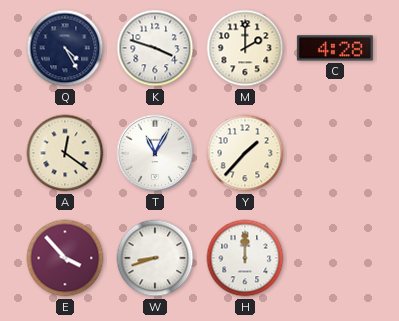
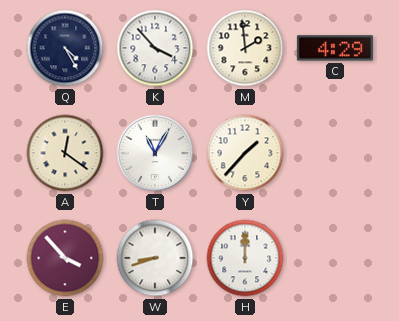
K: 3:48 -> 3:53 (155, 48)
M: 2:00 -> 1:59 (245, 48)
C: 4:28 -> 4:29 (335, 48)
